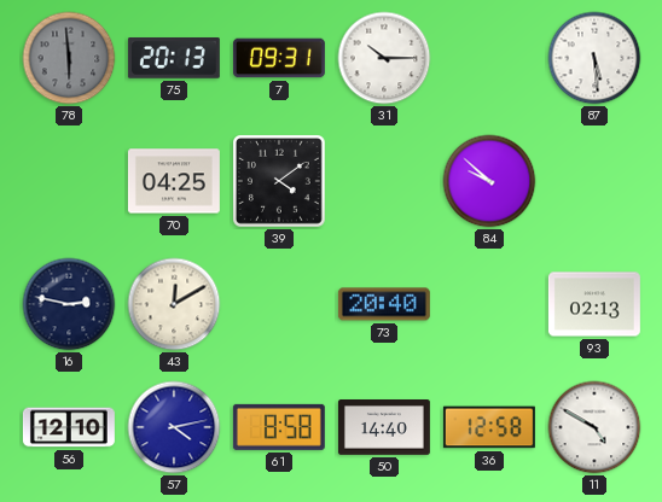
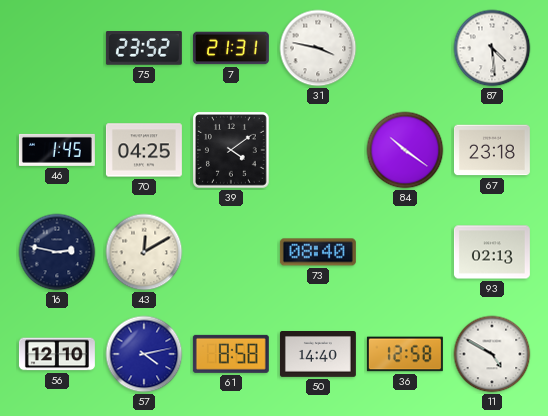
78: 5:59 -> none (69, 58)
75: 20:13 -> 23:52 (144, 48)
7: 09:31 -> 21:31 (231, 48)
31: 10:15 -> 3:47 (318, 48)
87: 5:29 -> 4:29 (492, 48)
46: none -> 1:45 (57, 150)
84: 9:52 -> 10:21 (405, 150)
67: none -> 23:18 (492, 150)
73: 20:40 -> 08:40 (318, 252)
